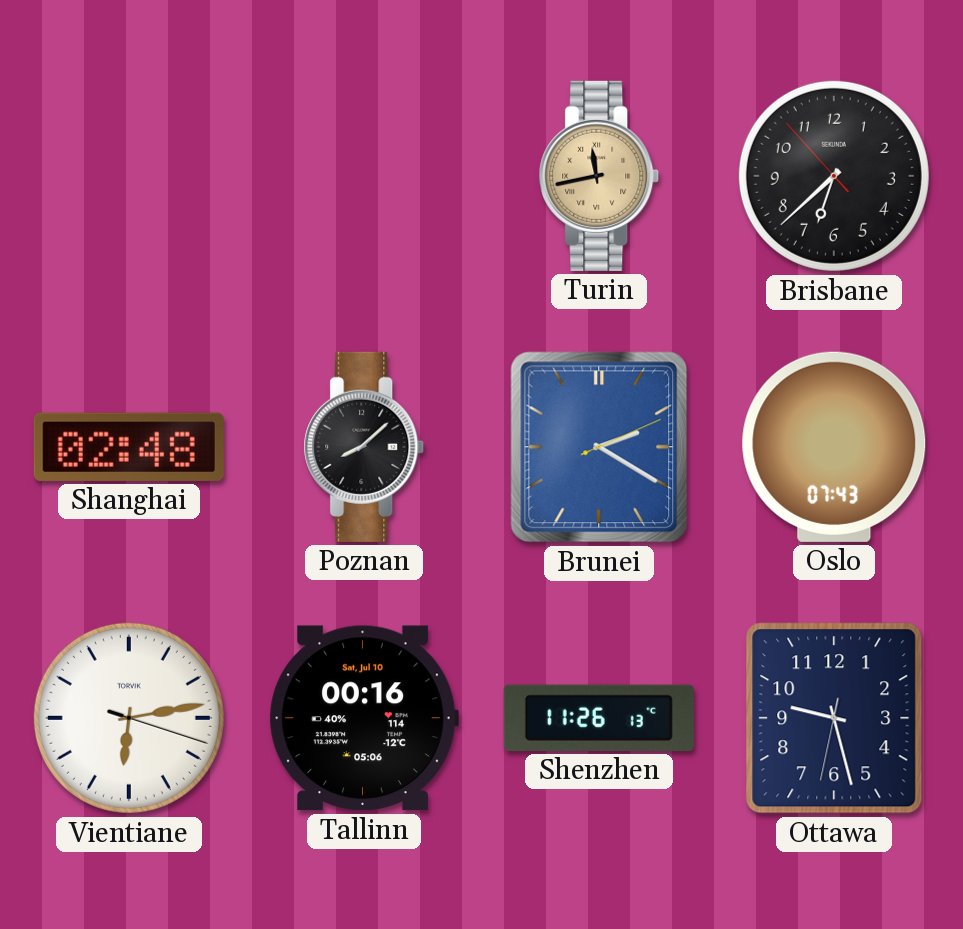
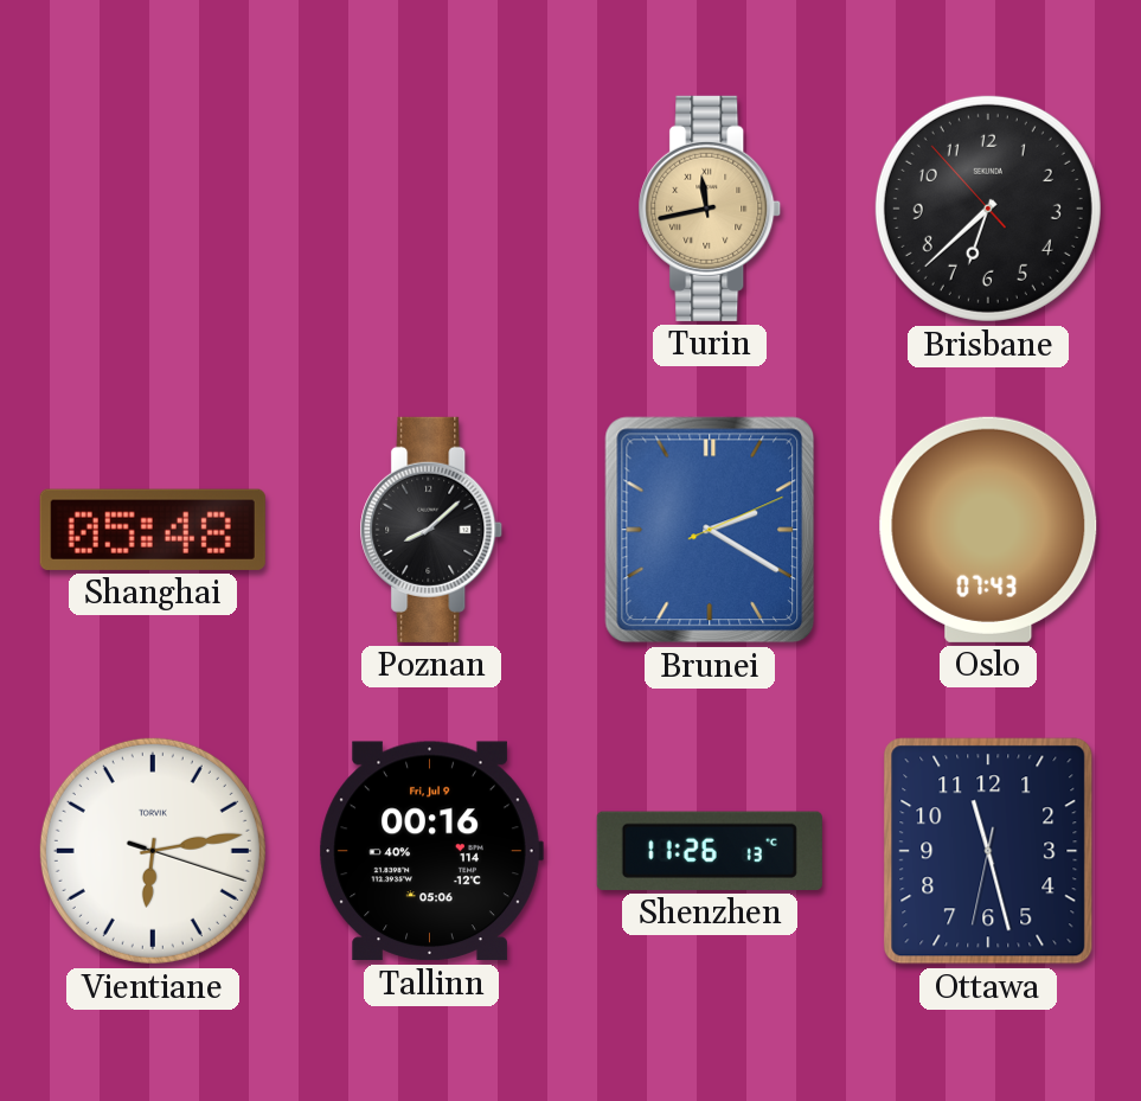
Shanghai: 02:48 -> 05:48 (153, 530)
Tallinn date: Sat, Jul 10 -> Fri, Jul 9 (431, 851)
Ottawa: 9:27 -> 11:27 (988, 851)
